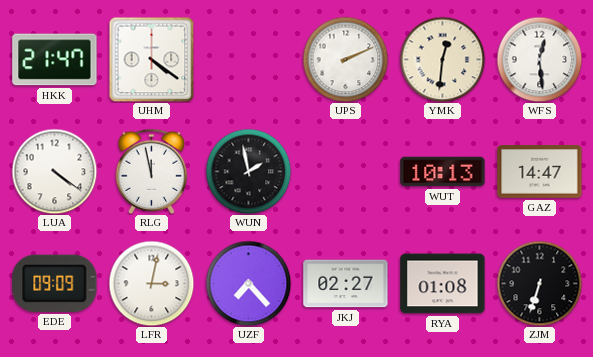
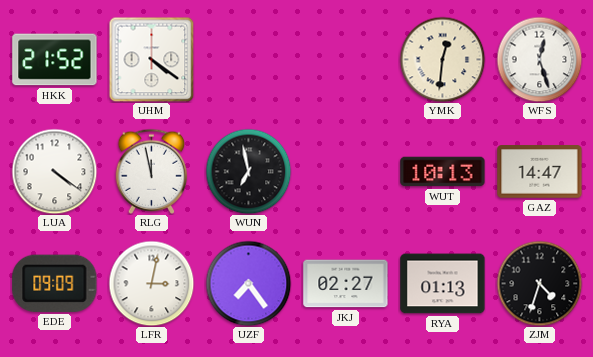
HKK: 21:47 -> 21:52 (55, 60)
UPS: 2:11 -> none (345, 59)
WFS: 12:29 -> 12:27 (539, 59)
WUN: 1:58 -> 6:58 (248, 171)
UZF: 7:23 -> 7:24 (248, 283)
RYA: 01:08 -> 01:13 (443, 284)
ZJM: 6:33 -> 4:33 (539, 283)
